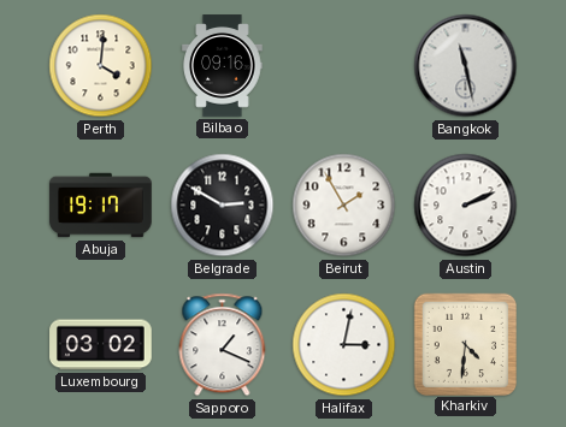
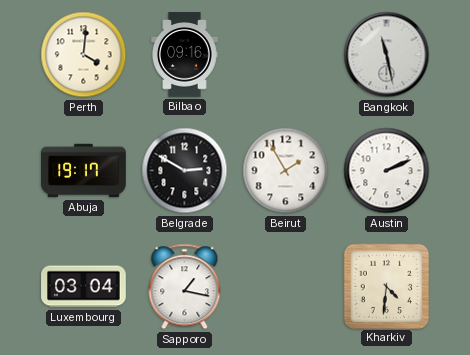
Luxembourg: 03:02 -> 03:04 (84, 287)
Sapporo: 1:19 -> 1:17 (185, 287)
Halifax: 3:02 -> none (344, 345)
